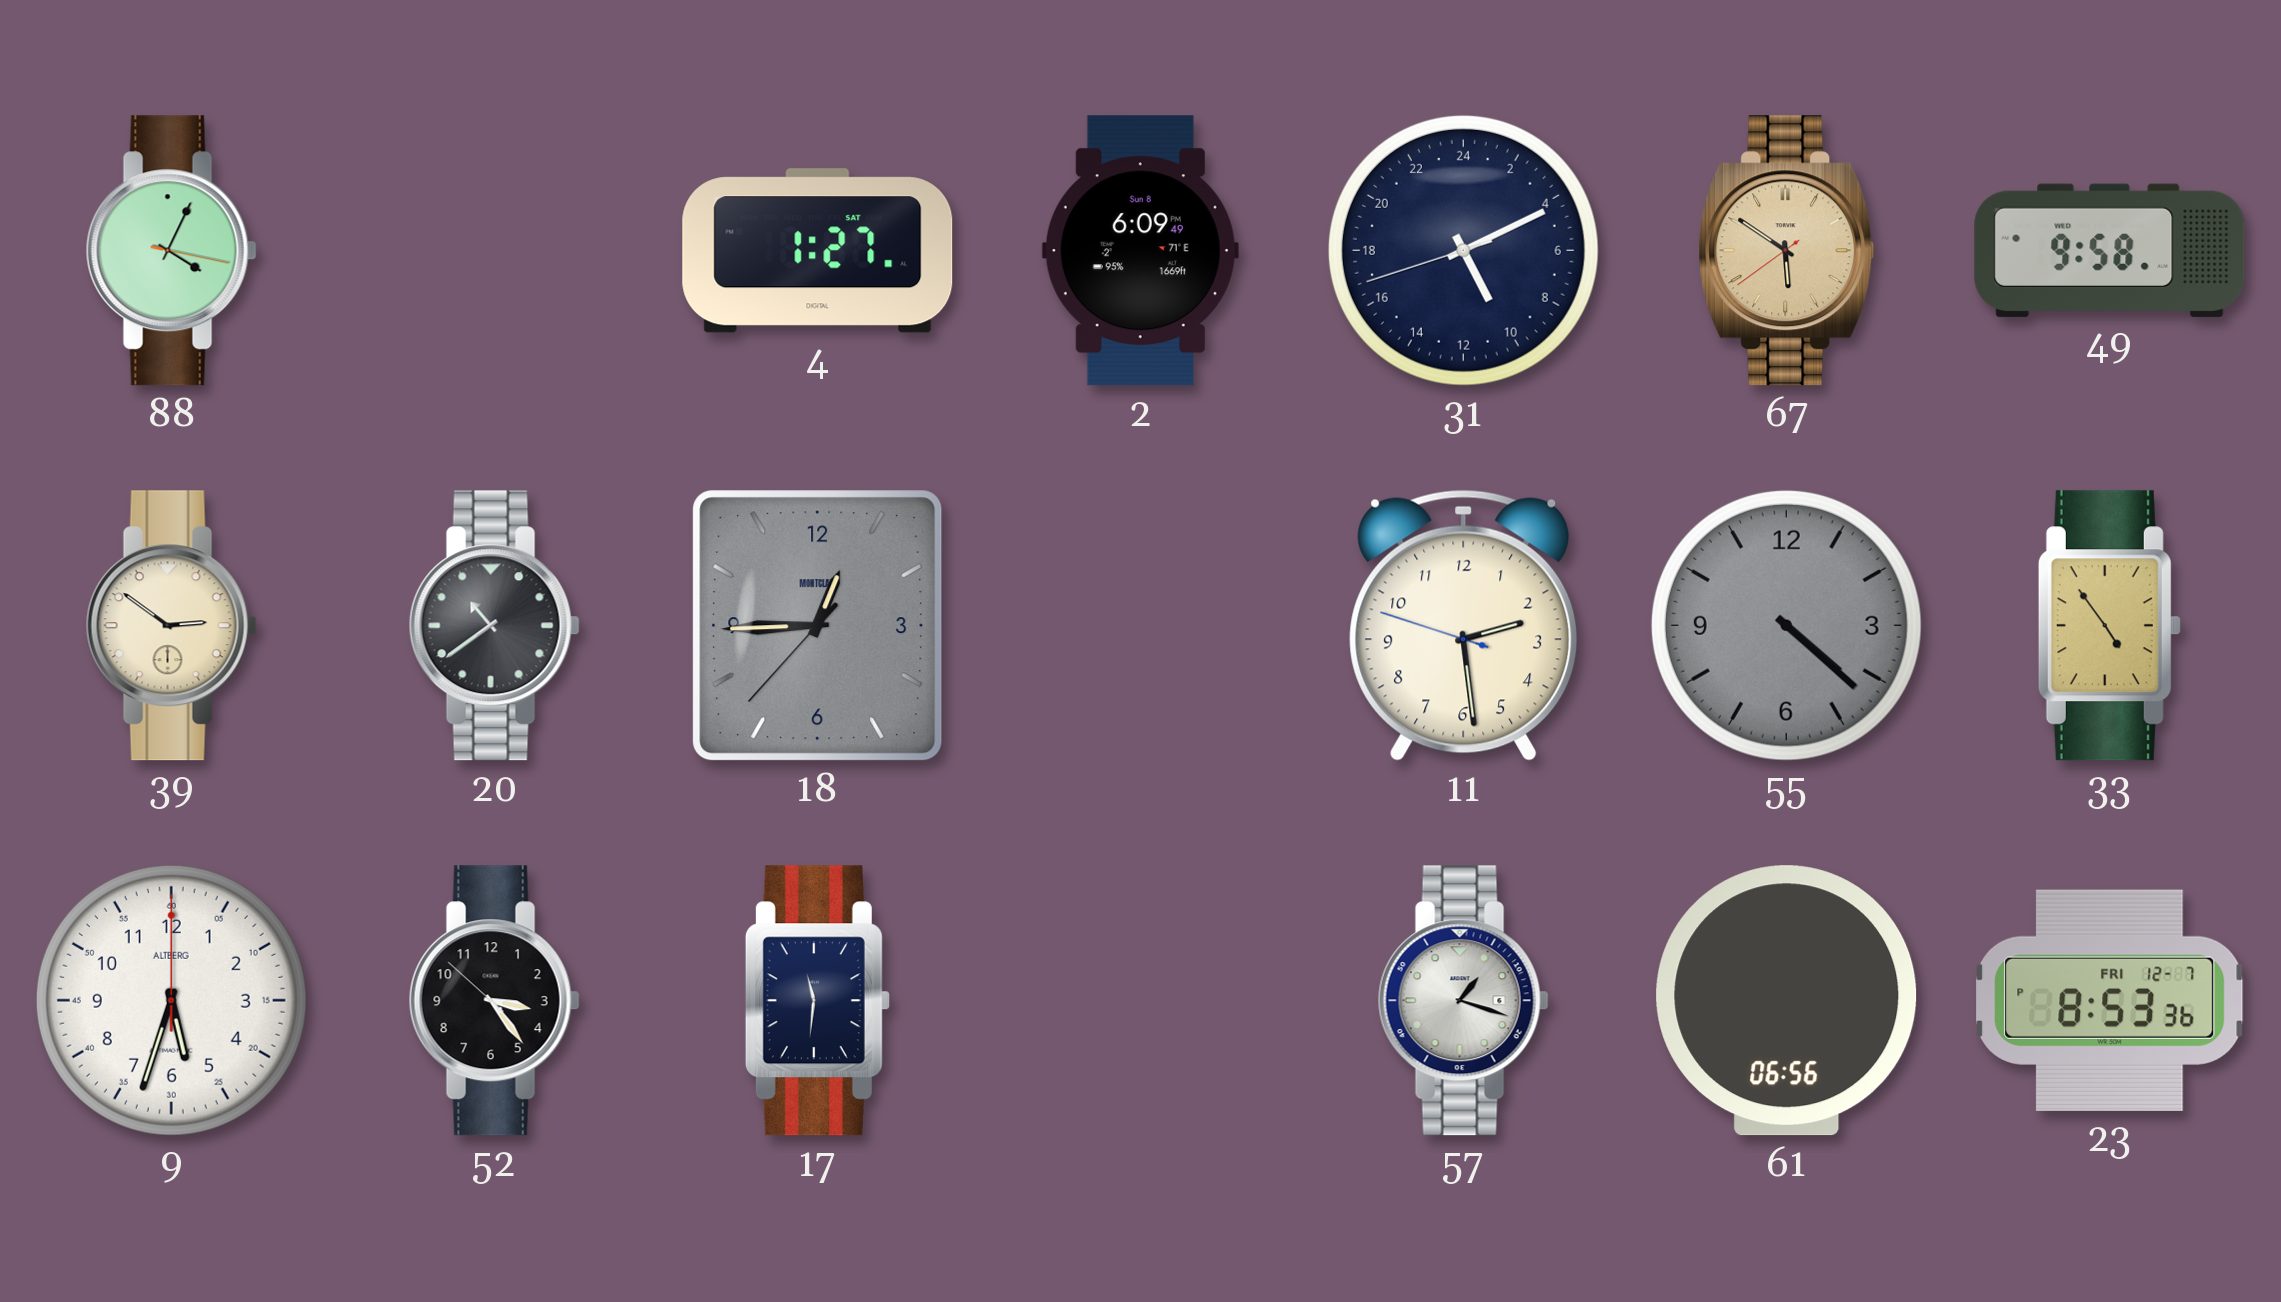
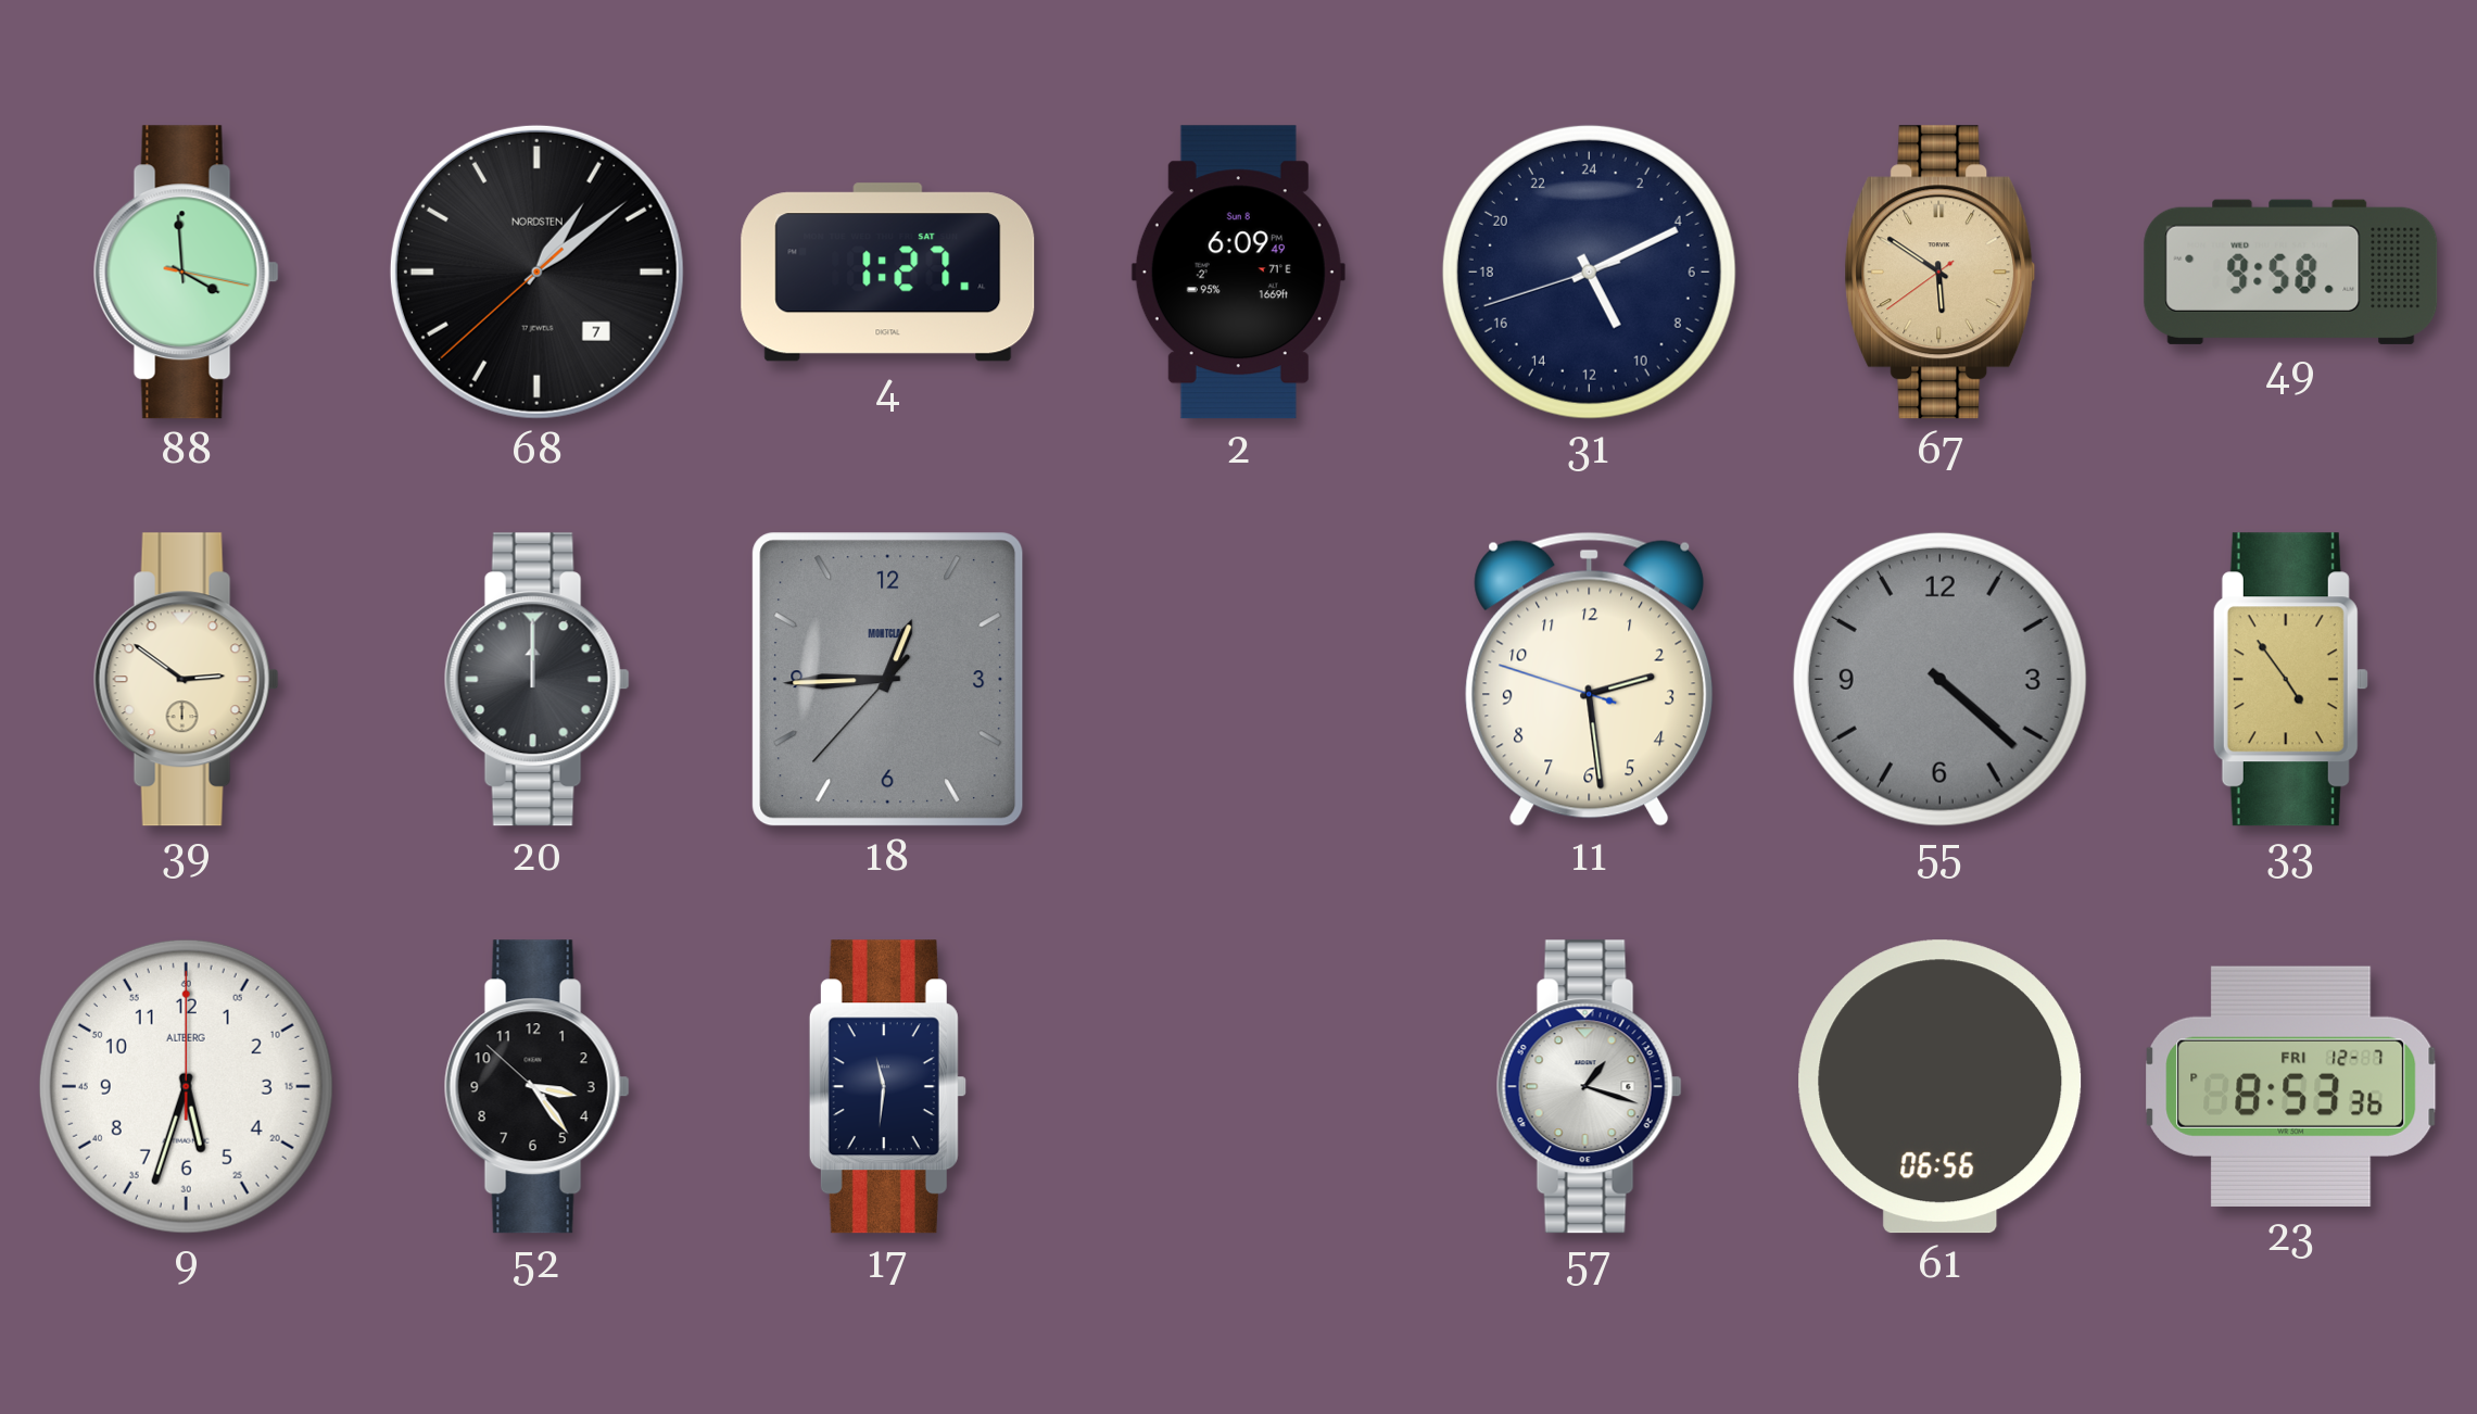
88: 4:04 -> 3:59 (186, 273)
68: none -> 1:08 (536, 272)
20: 10:39 -> 12:00 (536, 680)
